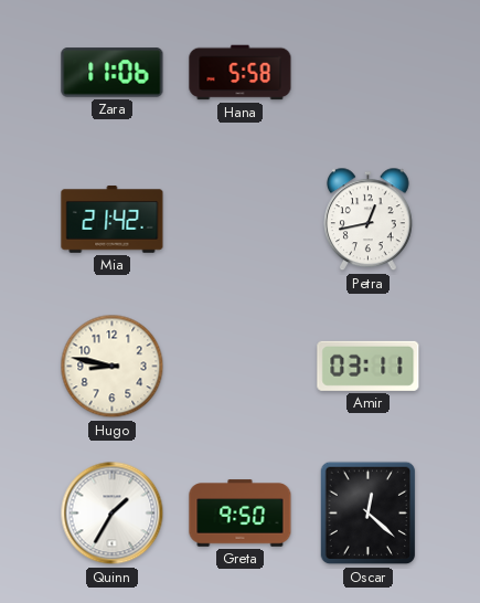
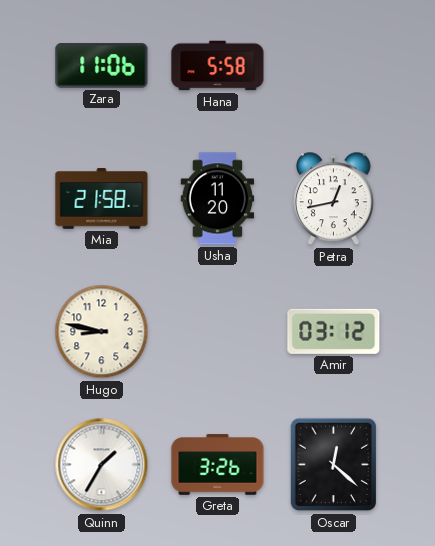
Mia: 21:42 -> 21:58 (102, 199)
Usha: none -> 11:20 (218, 199)
Amir: 03:11 -> 03:12 (334, 331)
Greta: 9:50 -> 3:26 (218, 465)
